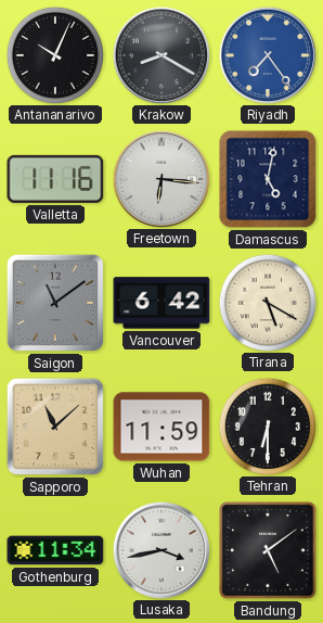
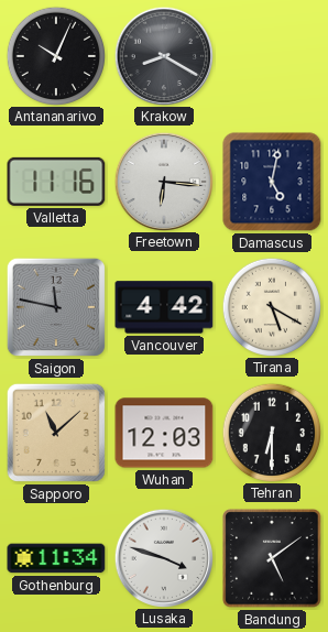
Riyadh: 7:24 -> none (267, 54)
Saigon: 11:09 -> 11:47 (56, 307)
Vancouver: 6:42 -> 4:42 (164, 307)
Wuhan: 11:59 -> 12:03 (164, 433)
Lusaka: 3:43 -> 3:48 (163, 557)
